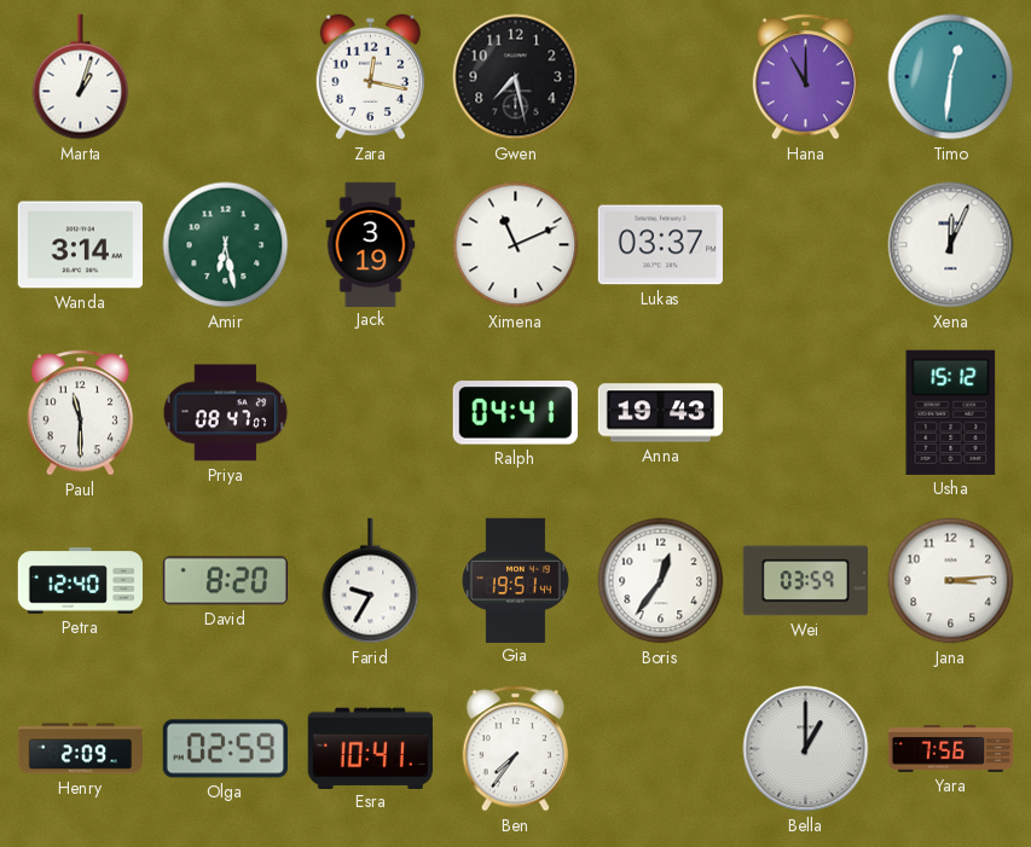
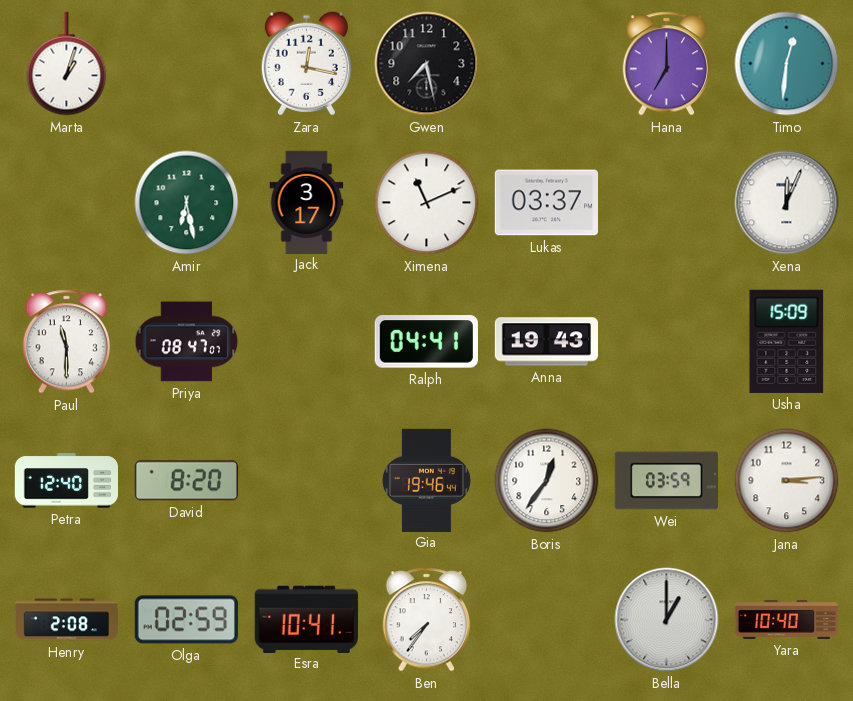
Hana: 11:00 -> 7:00 (667, 64)
Wanda: 3:14 -> none (80, 245)
Jack: 3:19 -> 3:17 (307, 202)
Usha: 15:12 -> 15:09 (787, 341)
Farid: 9:35 -> none (371, 581)
Gia: 19:51 -> 19:46 (426, 480)
Henry: 2:09 -> 2:08 (66, 620)
Yara: 7:56 -> 10:40 (787, 620)
